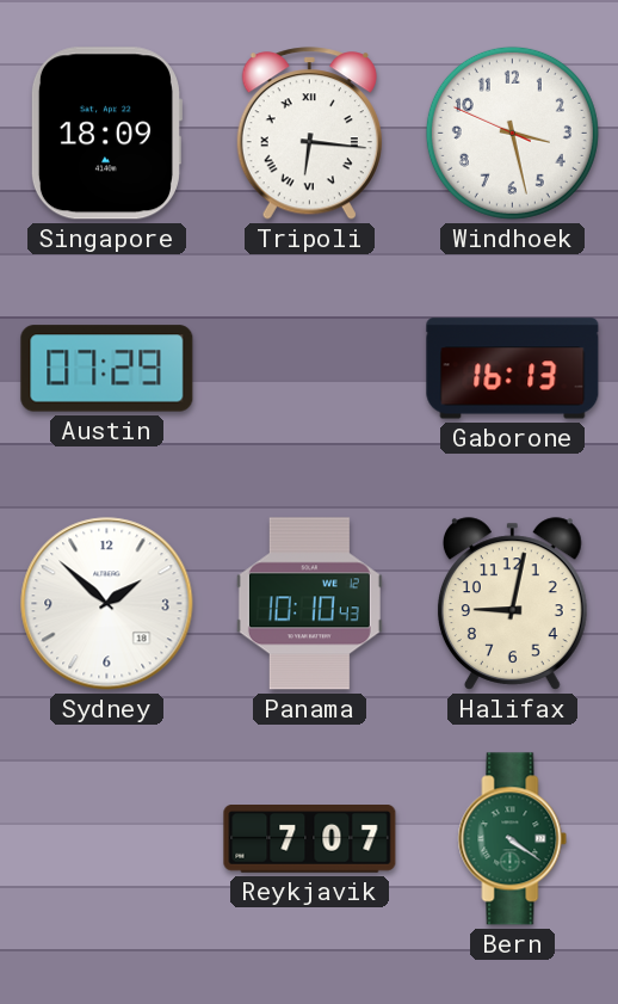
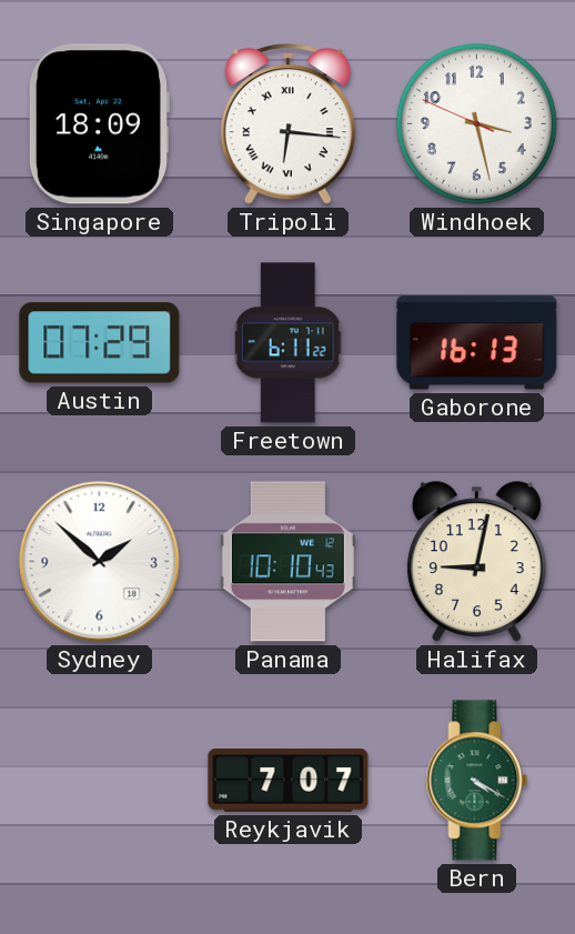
Freetown: none -> 6:11 (290, 343)
Bern: 4:21 -> 4:20 (477, 781)
